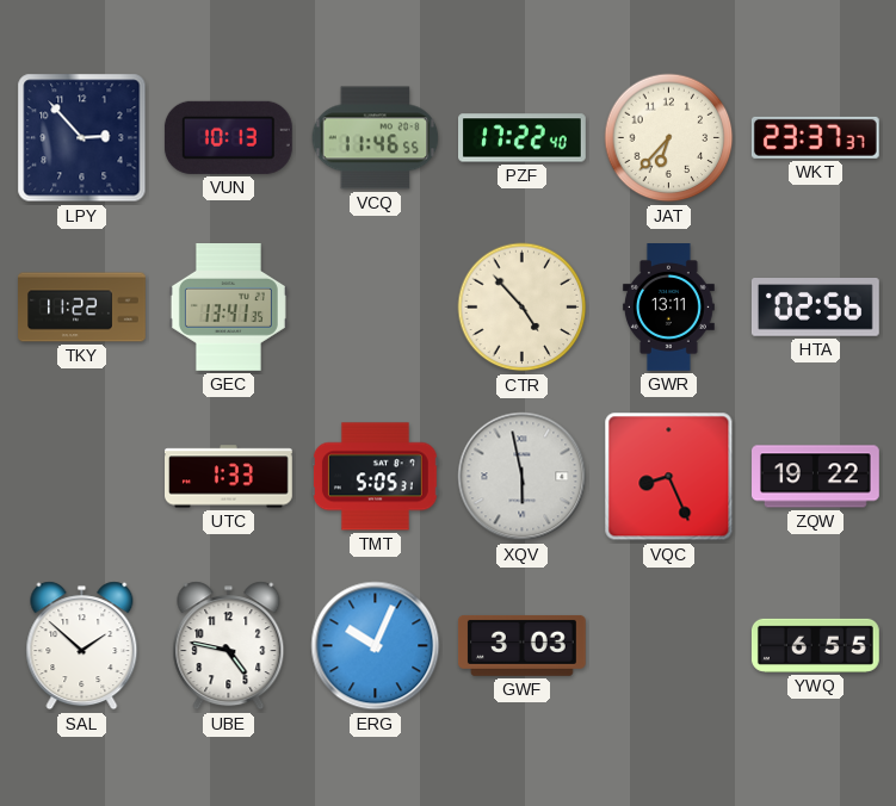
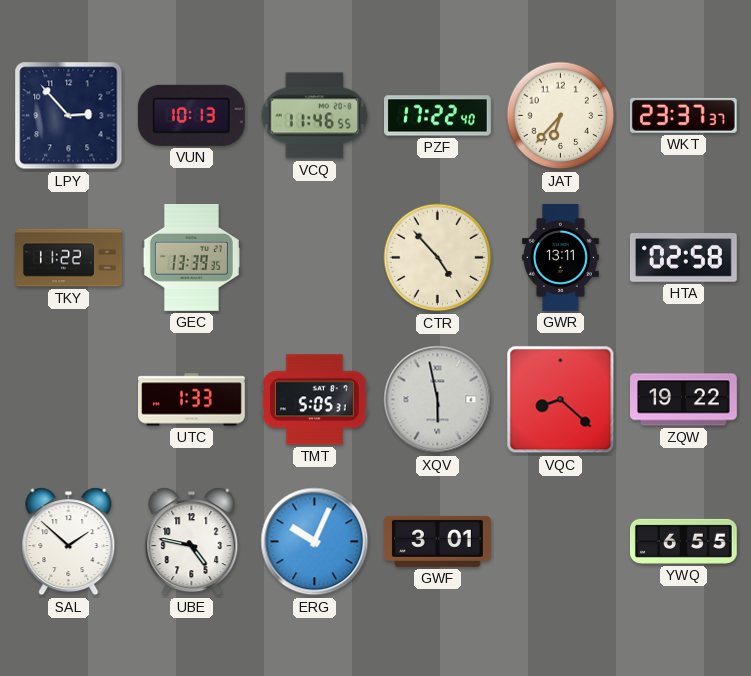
GEC: 13:41 -> 13:39 (191, 258)
HTA: 02:56 -> 02:58 (683, 258)
VQC: 8:26 -> 8:22 (561, 400)
GWF: 3:03 -> 3:01 (437, 541)
